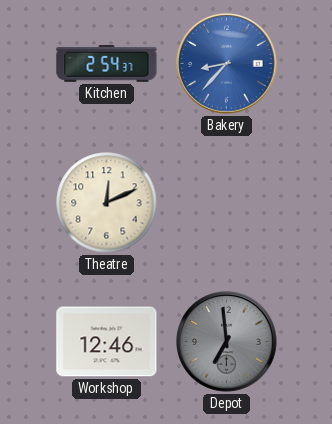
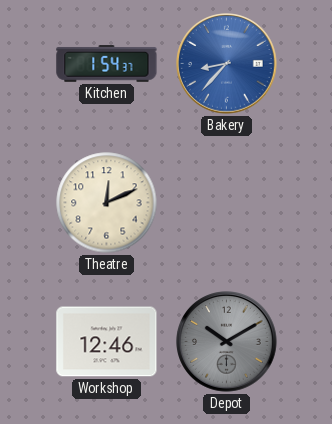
Kitchen: 2:54 -> 1:54 (107, 64)
Depot: 6:59 -> 10:10 (227, 342)
